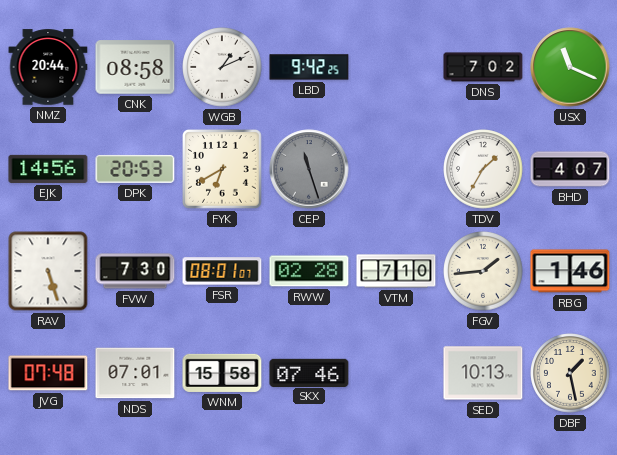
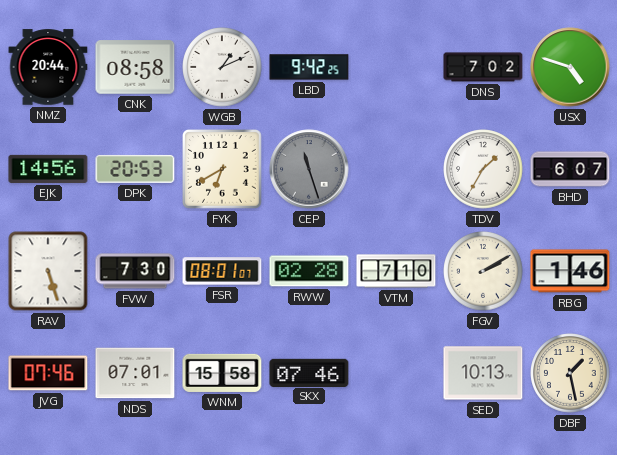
USX: 11:19 -> 4:48 (570, 67)
BHD: 4:07 -> 6:07 (570, 169)
FGV: 1:44 -> 2:10 (483, 271)
JVG: 07:48 -> 07:46 (48, 373)
